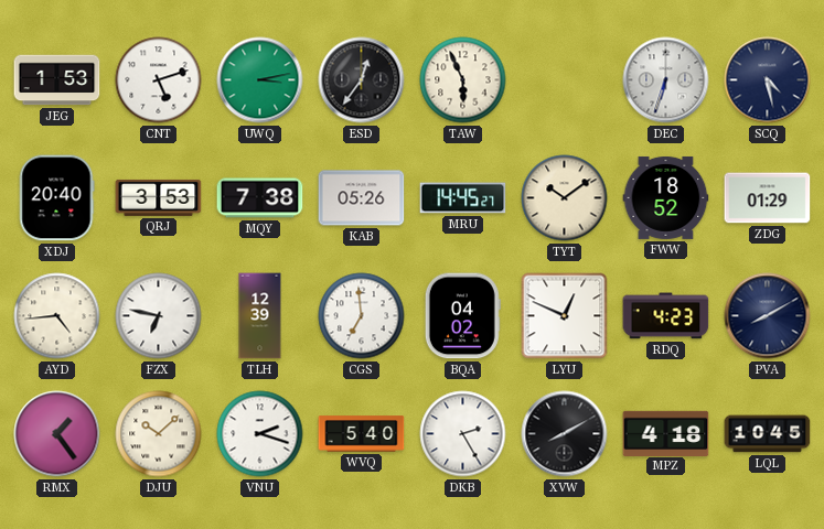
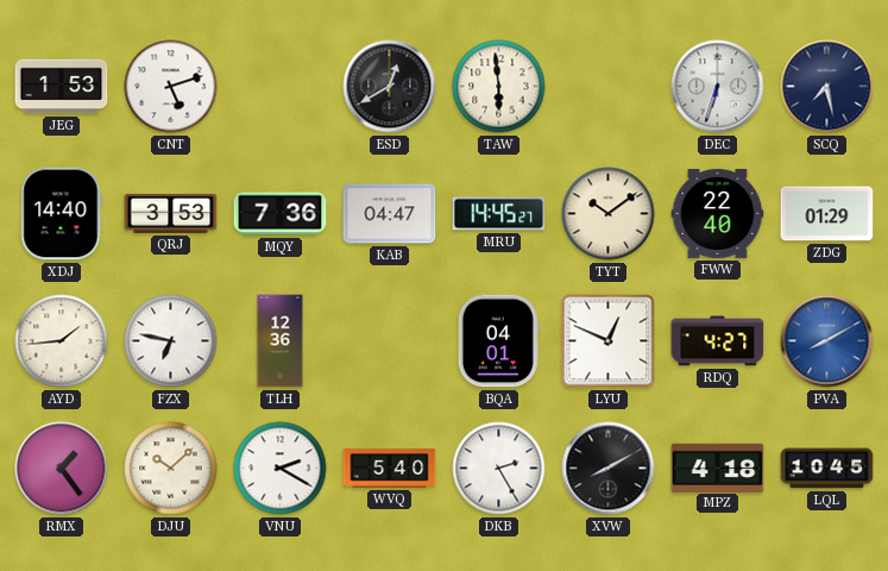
UWQ: 3:13 -> none (260, 80)
ESD: 12:36 -> 12:40 (390, 87)
TAW: 5:56 -> 5:59 (499, 87)
SCQ: 4:28 -> 7:28 (827, 87)
XDJ: 20:40 -> 14:40 (61, 214)
MQY: 7:38 -> 7:36 (281, 214)
KAB: 05:26 -> 04:47 (390, 214)
FWW: 18:52 -> 22:40 (718, 213)
AYD: 4:44 -> 1:44 (62, 341)
TLH: 12:39 -> 12:36 (281, 341)
CGS: 6:59 -> none (362, 316)
BQA: 04:02 -> 04:01 (498, 341)
RDQ: 4:23 -> 4:27 (718, 341)
PVA dial: navy -> blue (827, 341)
VNU: 2:18 -> 2:20 (281, 469)
